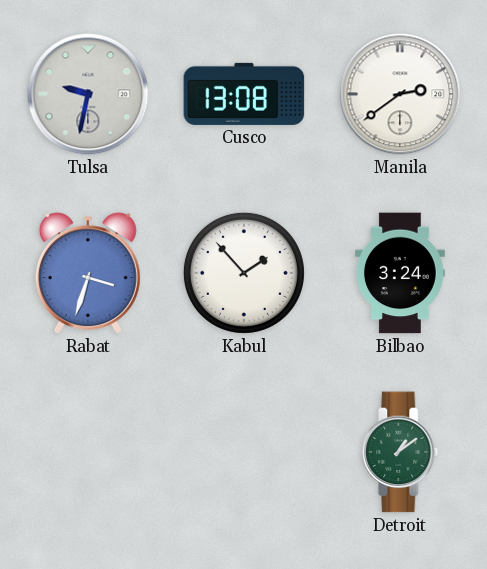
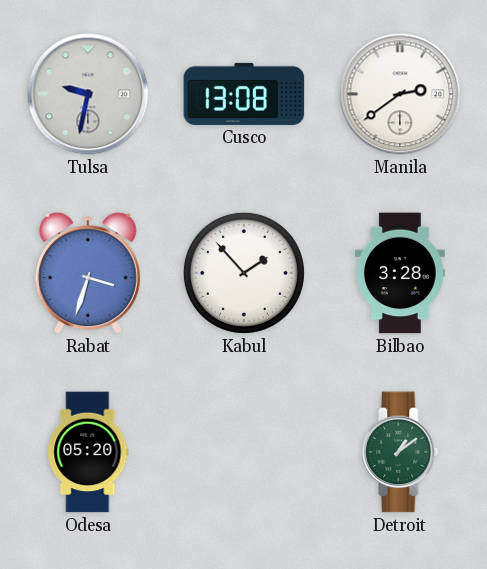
Bilbao: 3:24 -> 3:28 (400, 273)
Odesa: none -> 05:20 (88, 452)
